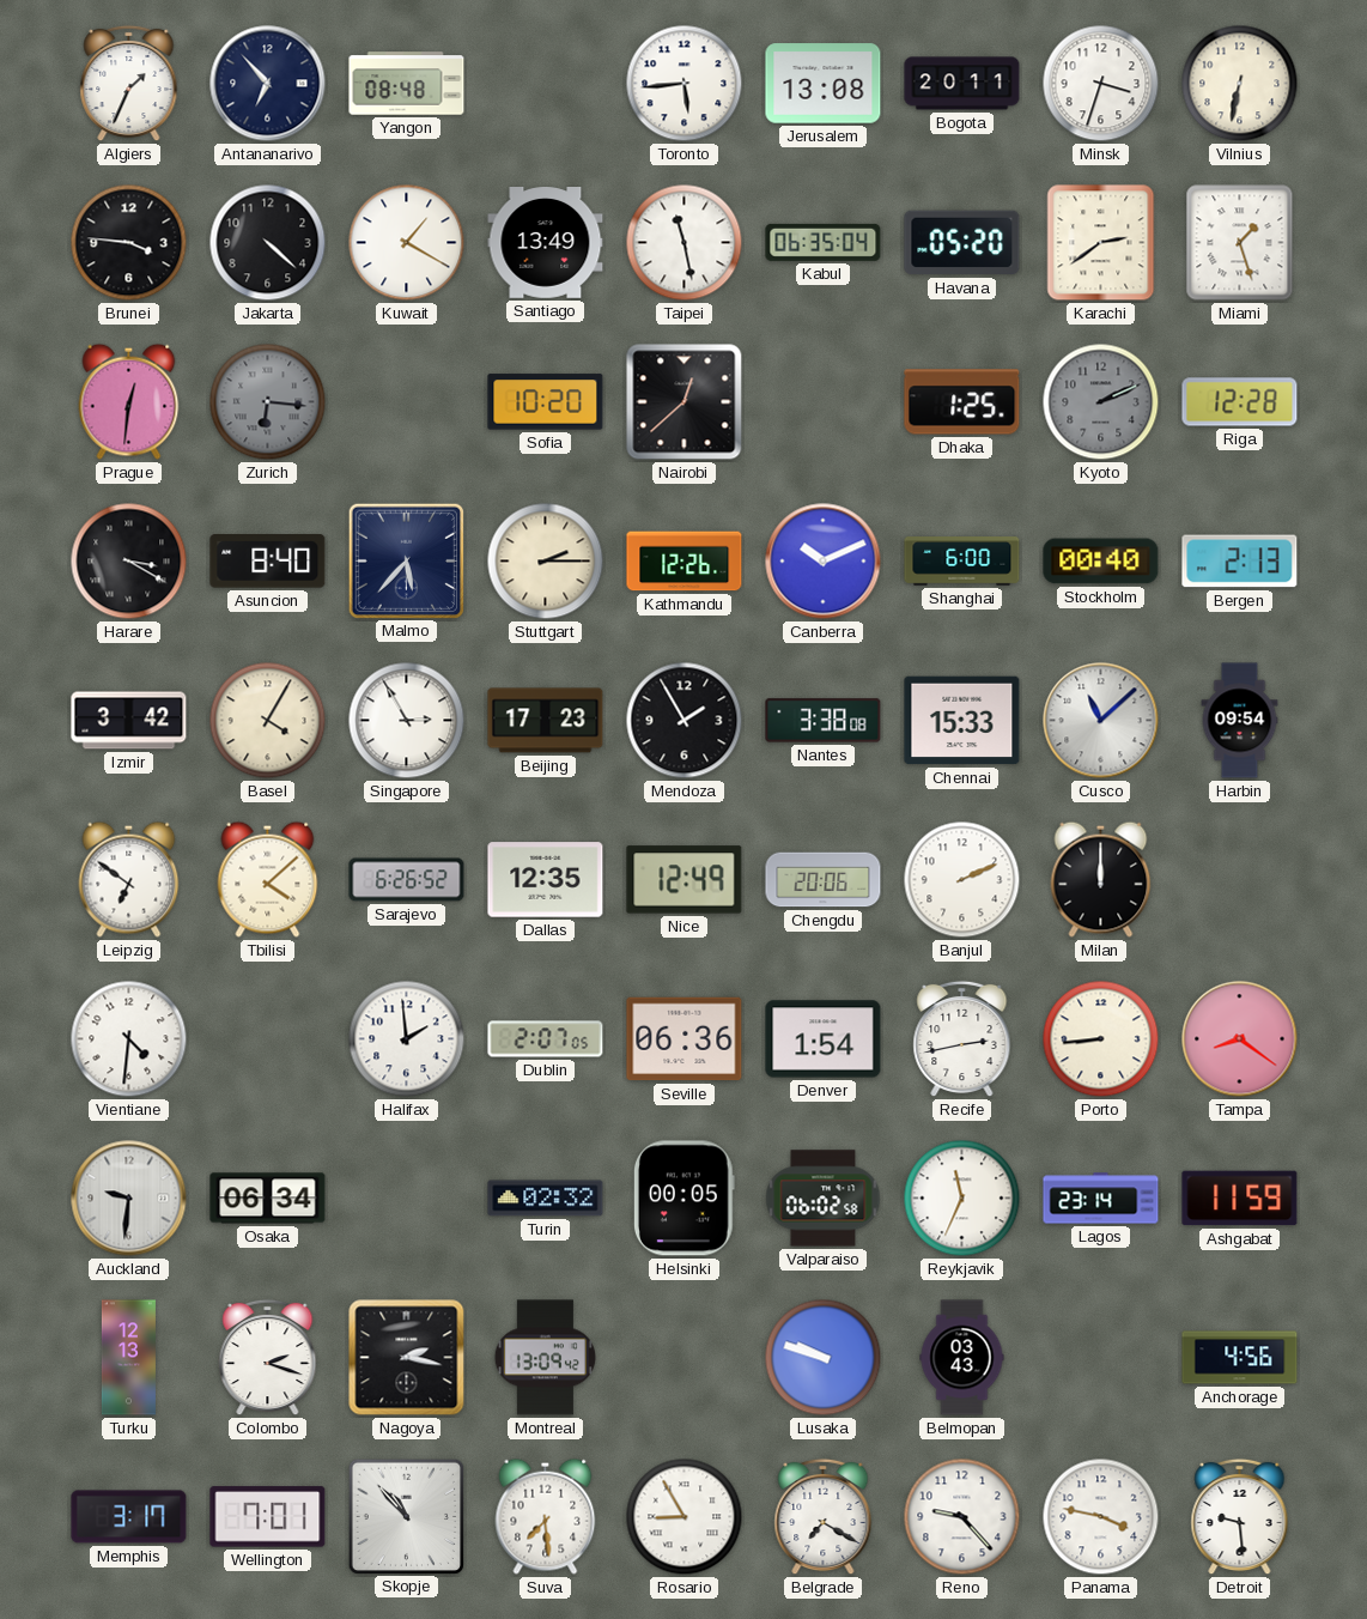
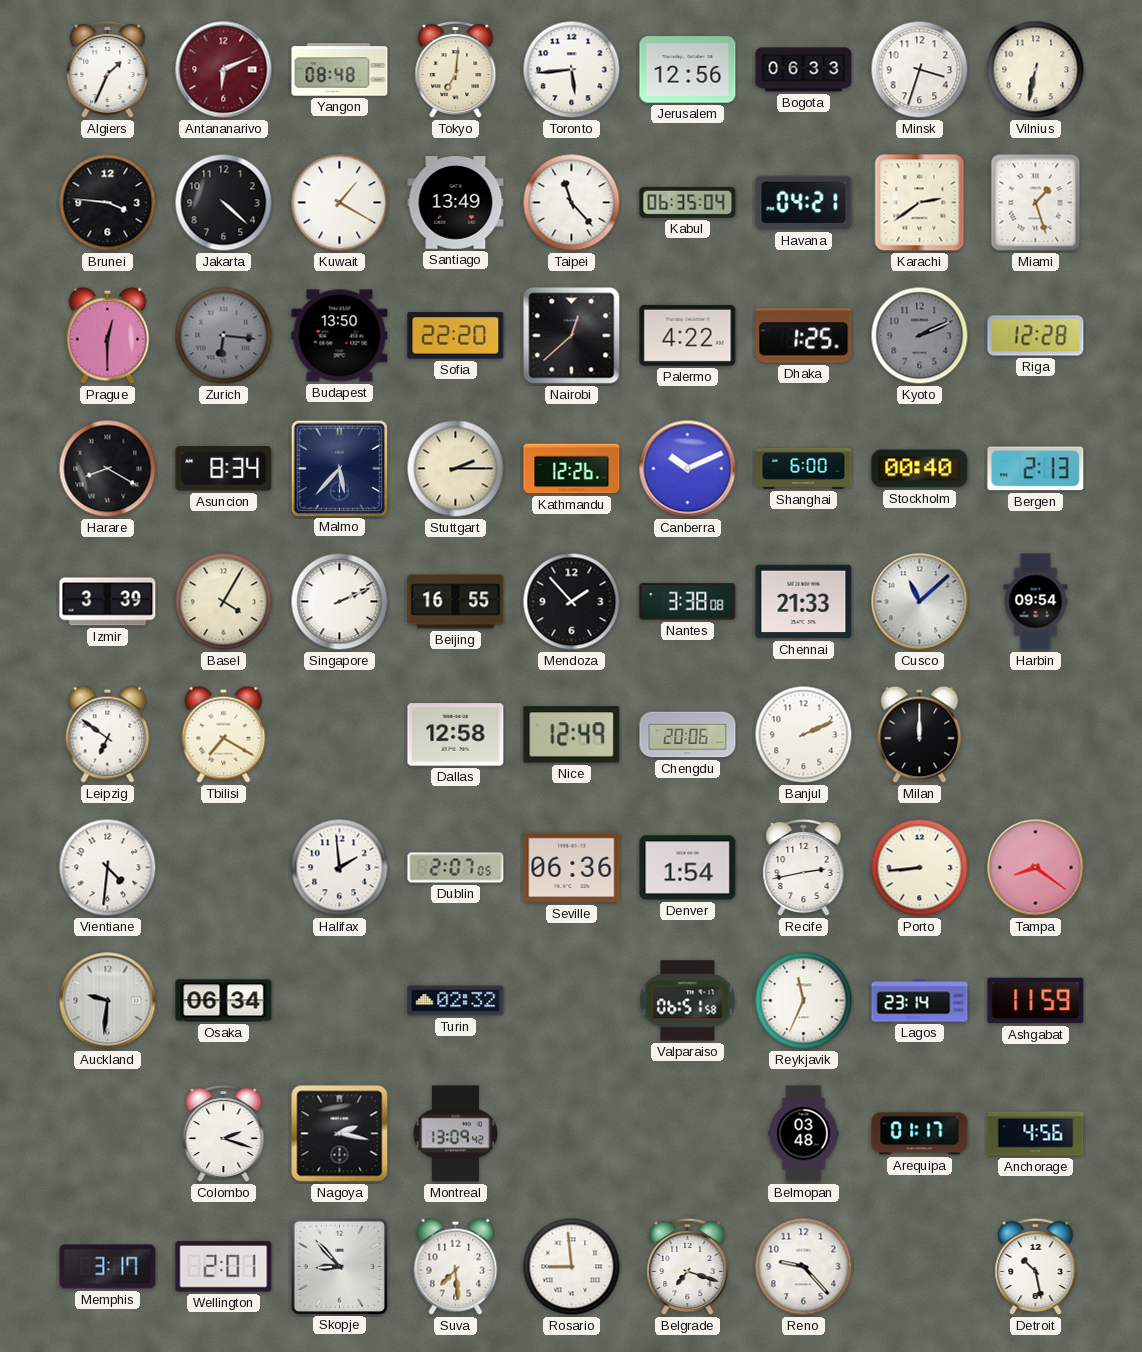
Antananarivo: 6:53 -> 6:11 (224, 70)
Antananarivo dial: navy -> burgundy (224, 70)
Tokyo: none -> 7:01 (456, 70)
Jerusalem: 13:08 -> 12:56 (688, 70)
Bogota: 20:11 -> 06:33 (804, 70)
Taipei: 11:28 -> 11:23 (572, 203)
Havana: 05:20 -> 04:21 (804, 203)
Prague: 12:31 -> 12:30 (108, 335)
Budapest: none -> 13:50 (340, 336)
Sofia: 10:20 -> 22:20 (456, 336)
Palermo: none -> 4:22 (688, 335)
Harare: 3:20 -> 8:20 (108, 469)
Asuncion: 8:40 -> 8:34 (224, 469)
Izmir: 3:42 -> 3:39 (108, 602)
Singapore: 2:55 -> 2:11 (340, 602)
Beijing: 17:23 -> 16:55 (456, 602)
Mendoza: 1:55 -> 1:53 (572, 602)
Chennai: 15:33 -> 21:33 (804, 602)
Tbilisi: 4:08 -> 7:20 (224, 734)
Sarajevo: 6:26 -> none (407, 880)
Dallas: 12:35 -> 12:58 (456, 735)
Helsinki: 00:05 -> none (683, 1199)
Valparaiso: 06:02 -> 06:51 (688, 1001)
Turku: 12:13 -> none (128, 1358)
Lusaka: 9:48 -> none (824, 1358)
Belmopan: 03:43 -> 03:48 (804, 1134)
Arequipa: none -> 01:17 (920, 1134)
Wellington: 7:01 -> 2:01 (224, 1267)
Skopje: 10:53 -> 8:53 (339, 1266)
Rosario: 8:55 -> 8:59 (572, 1267)
Belgrade: 7:20 -> 7:18 (688, 1267)
Panama: 3:47 -> none (1101, 1517)
Detroit: 9:29 -> 10:28 (1036, 1267)
